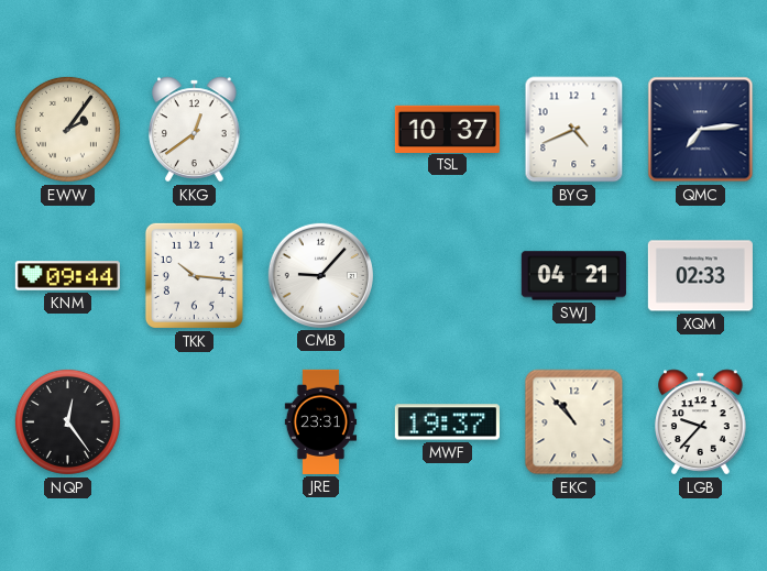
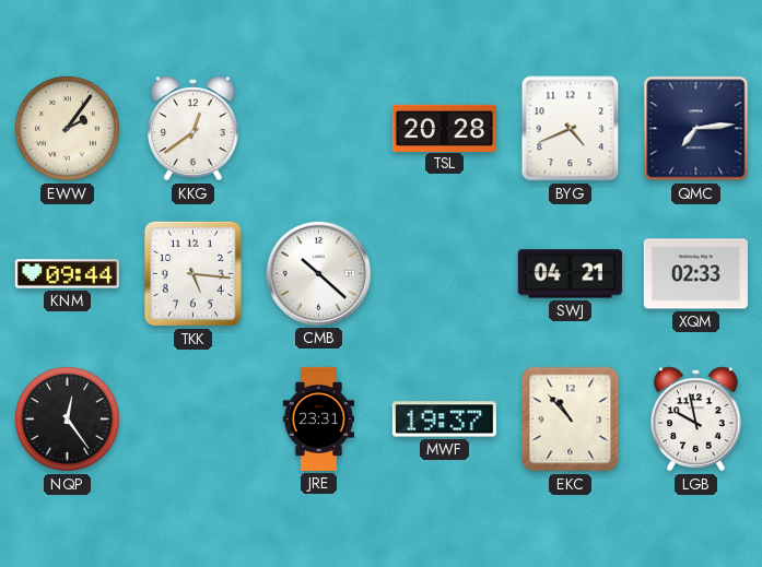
TSL: 10:37 -> 20:28 (444, 128)
TKK: 10:16 -> 5:16 (192, 273)
CMB: 9:07 -> 10:22 (318, 273)
LGB: 9:37 -> 9:58 (696, 420)
